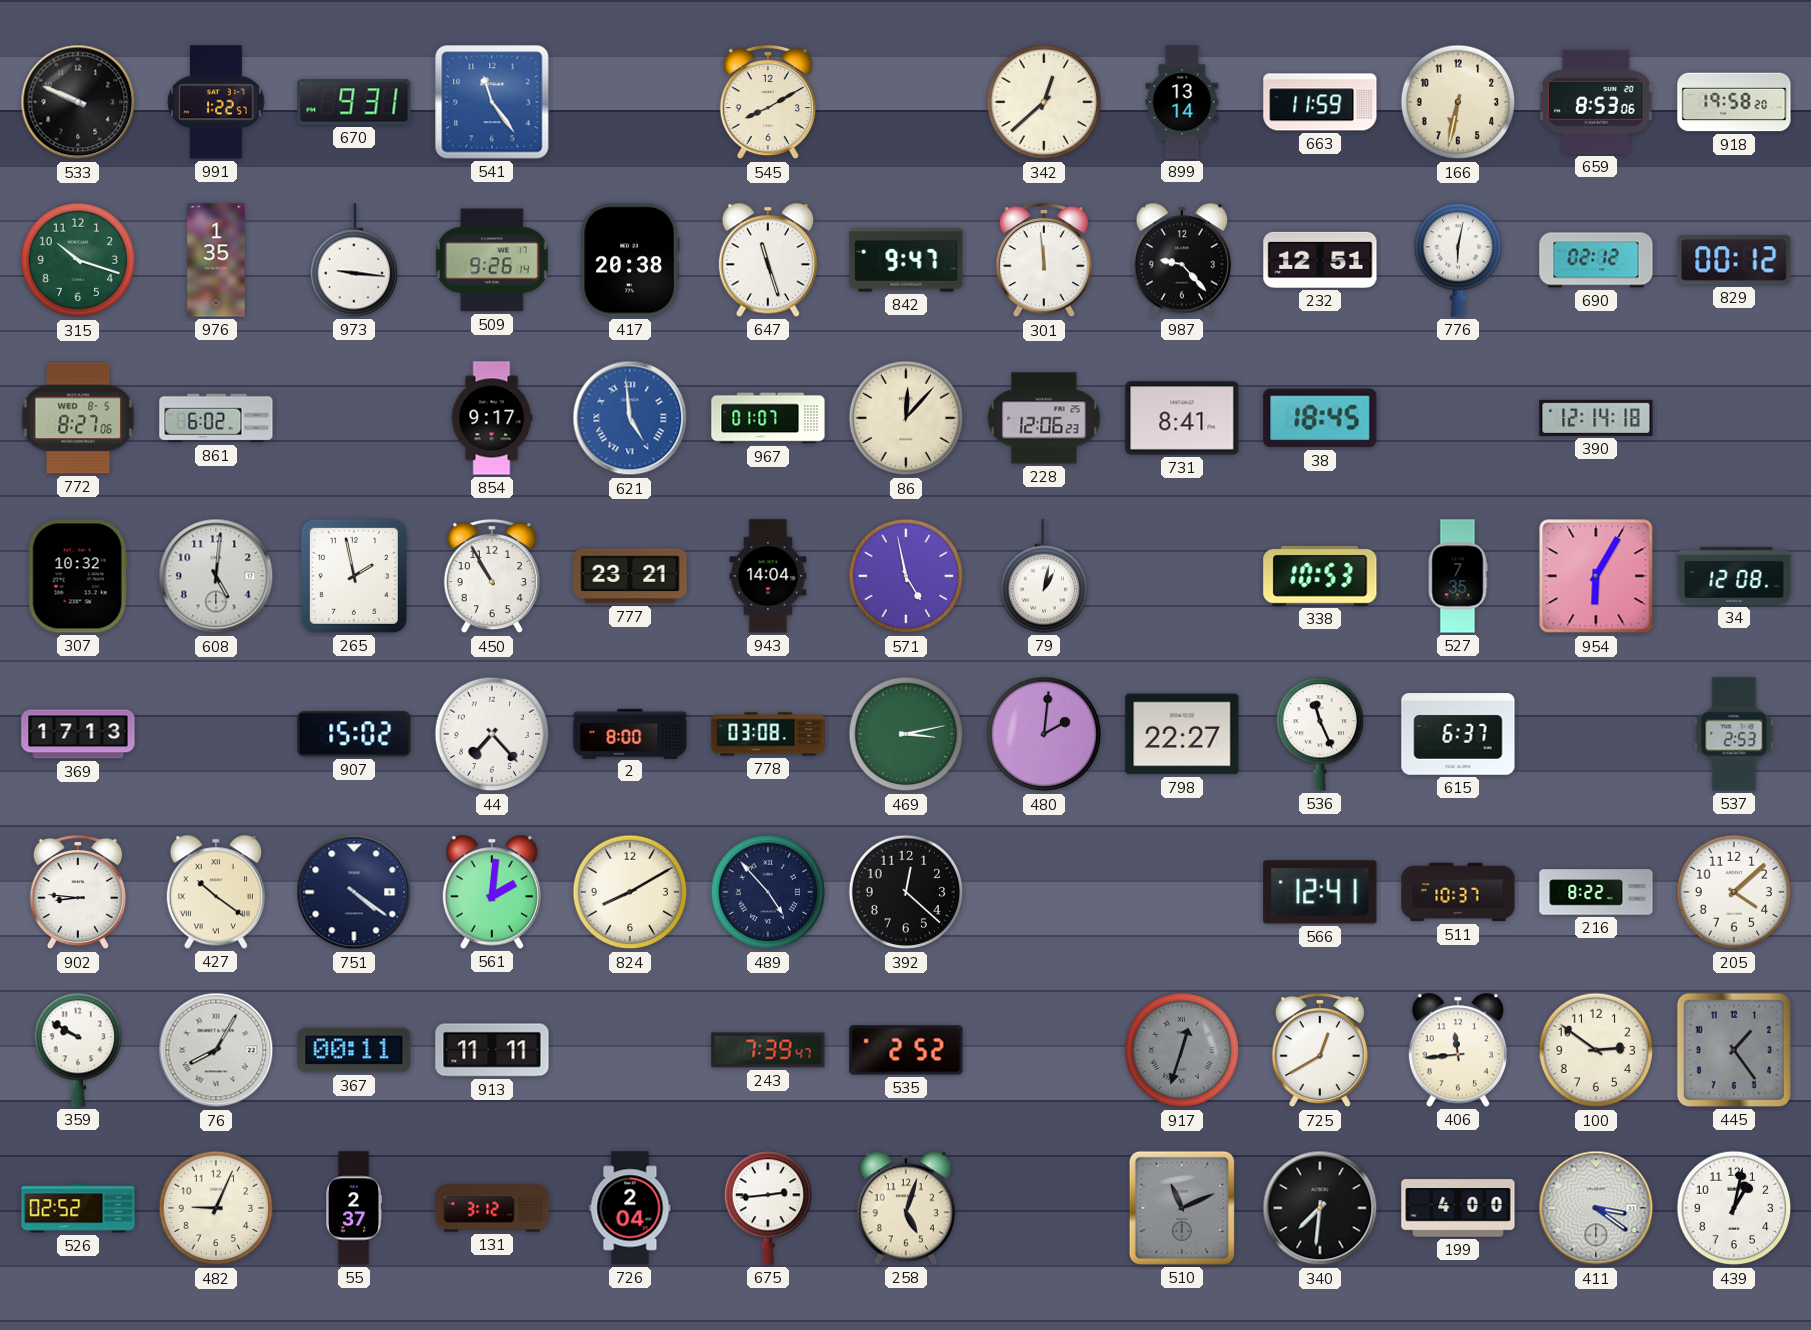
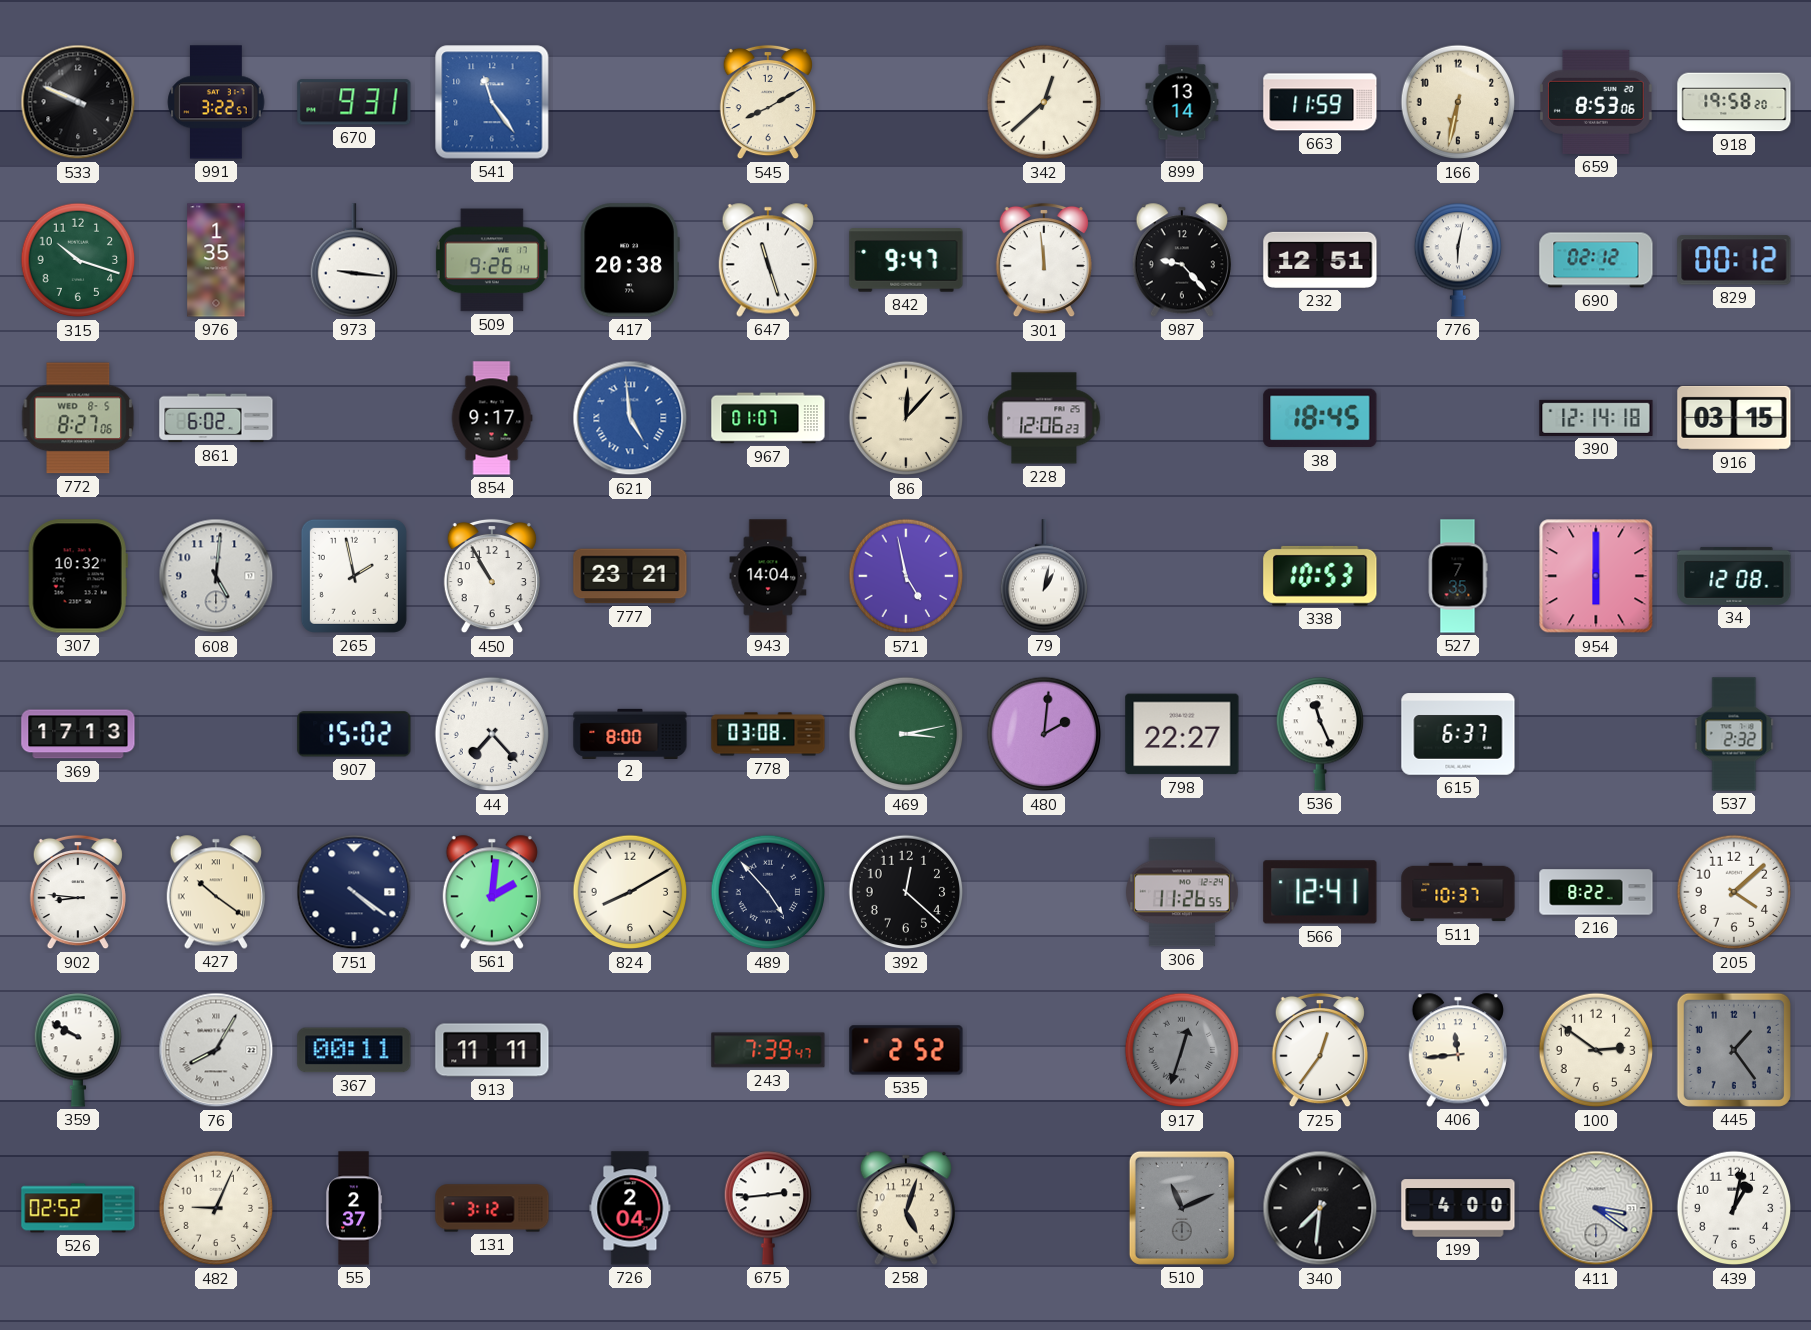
991: 1:22 -> 3:22 (216, 102)
731: 8:41 -> none (1182, 418)
916: none -> 03:15 (1734, 418)
954: 6:05 -> 6:00 (1596, 576)
537: 2:53 -> 2:32 (1734, 734)
306: none -> 11:26 (1183, 892)
725: 12:40 -> 12:36 (1320, 1050)
